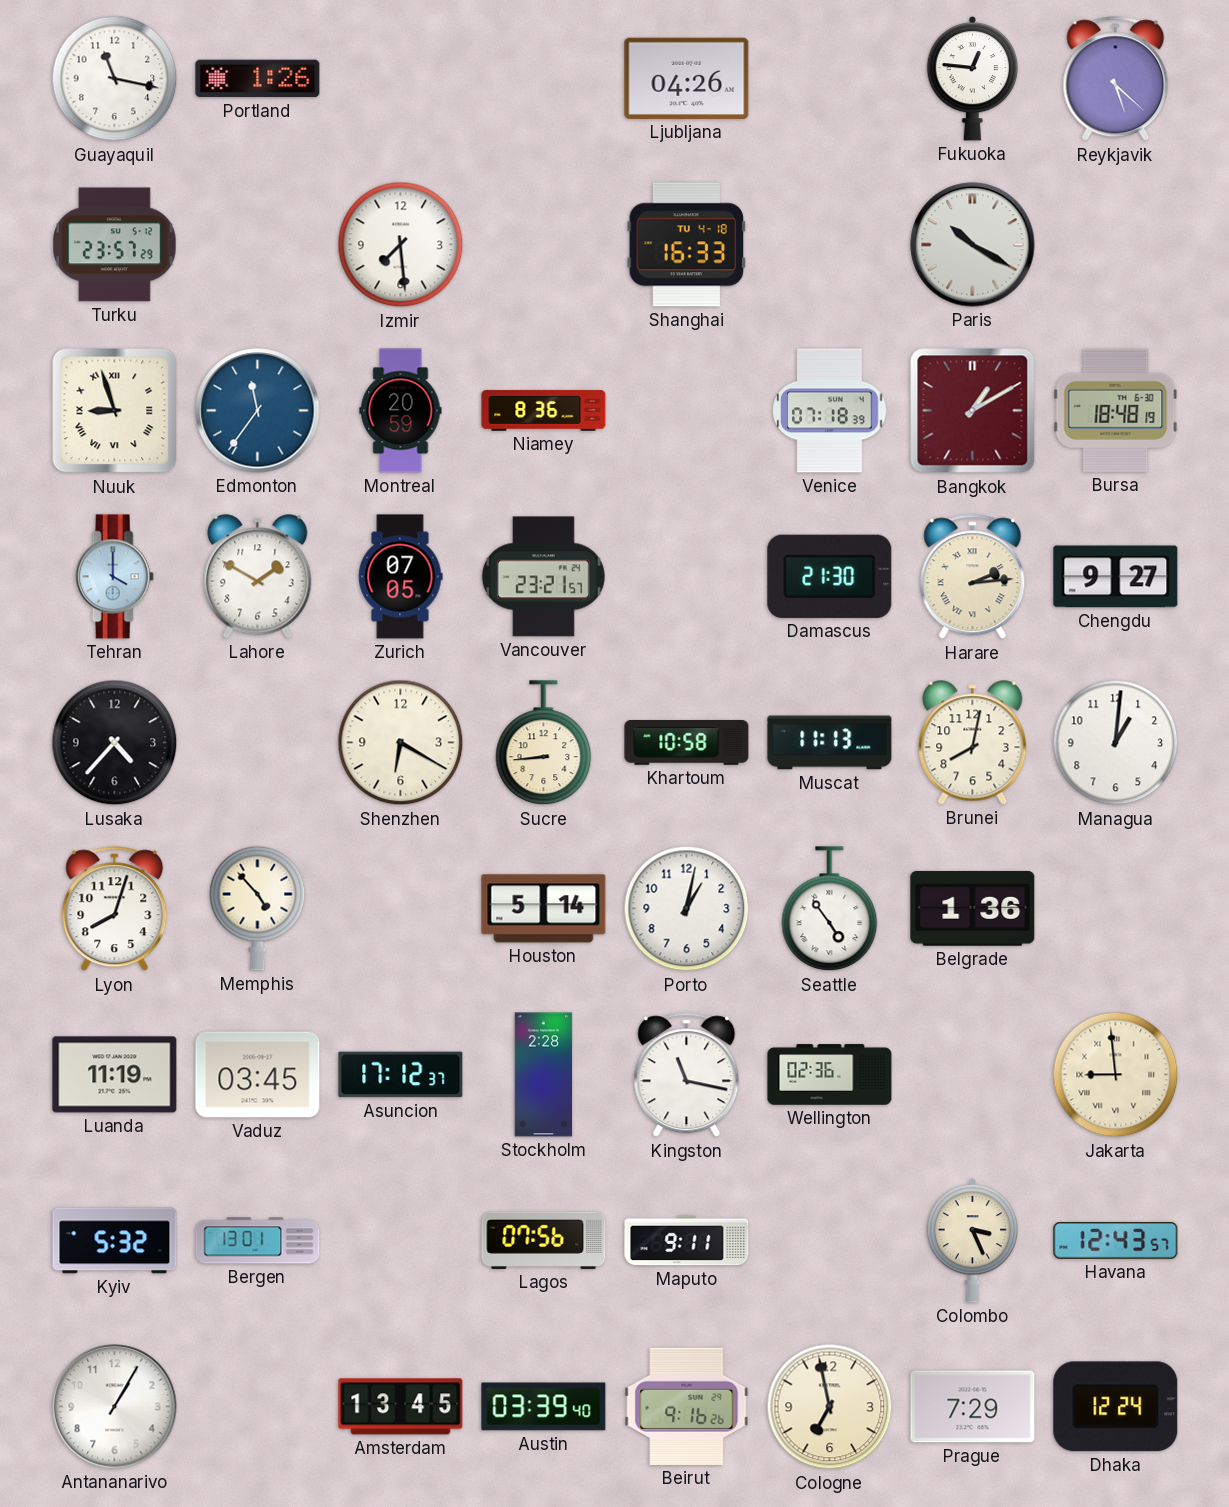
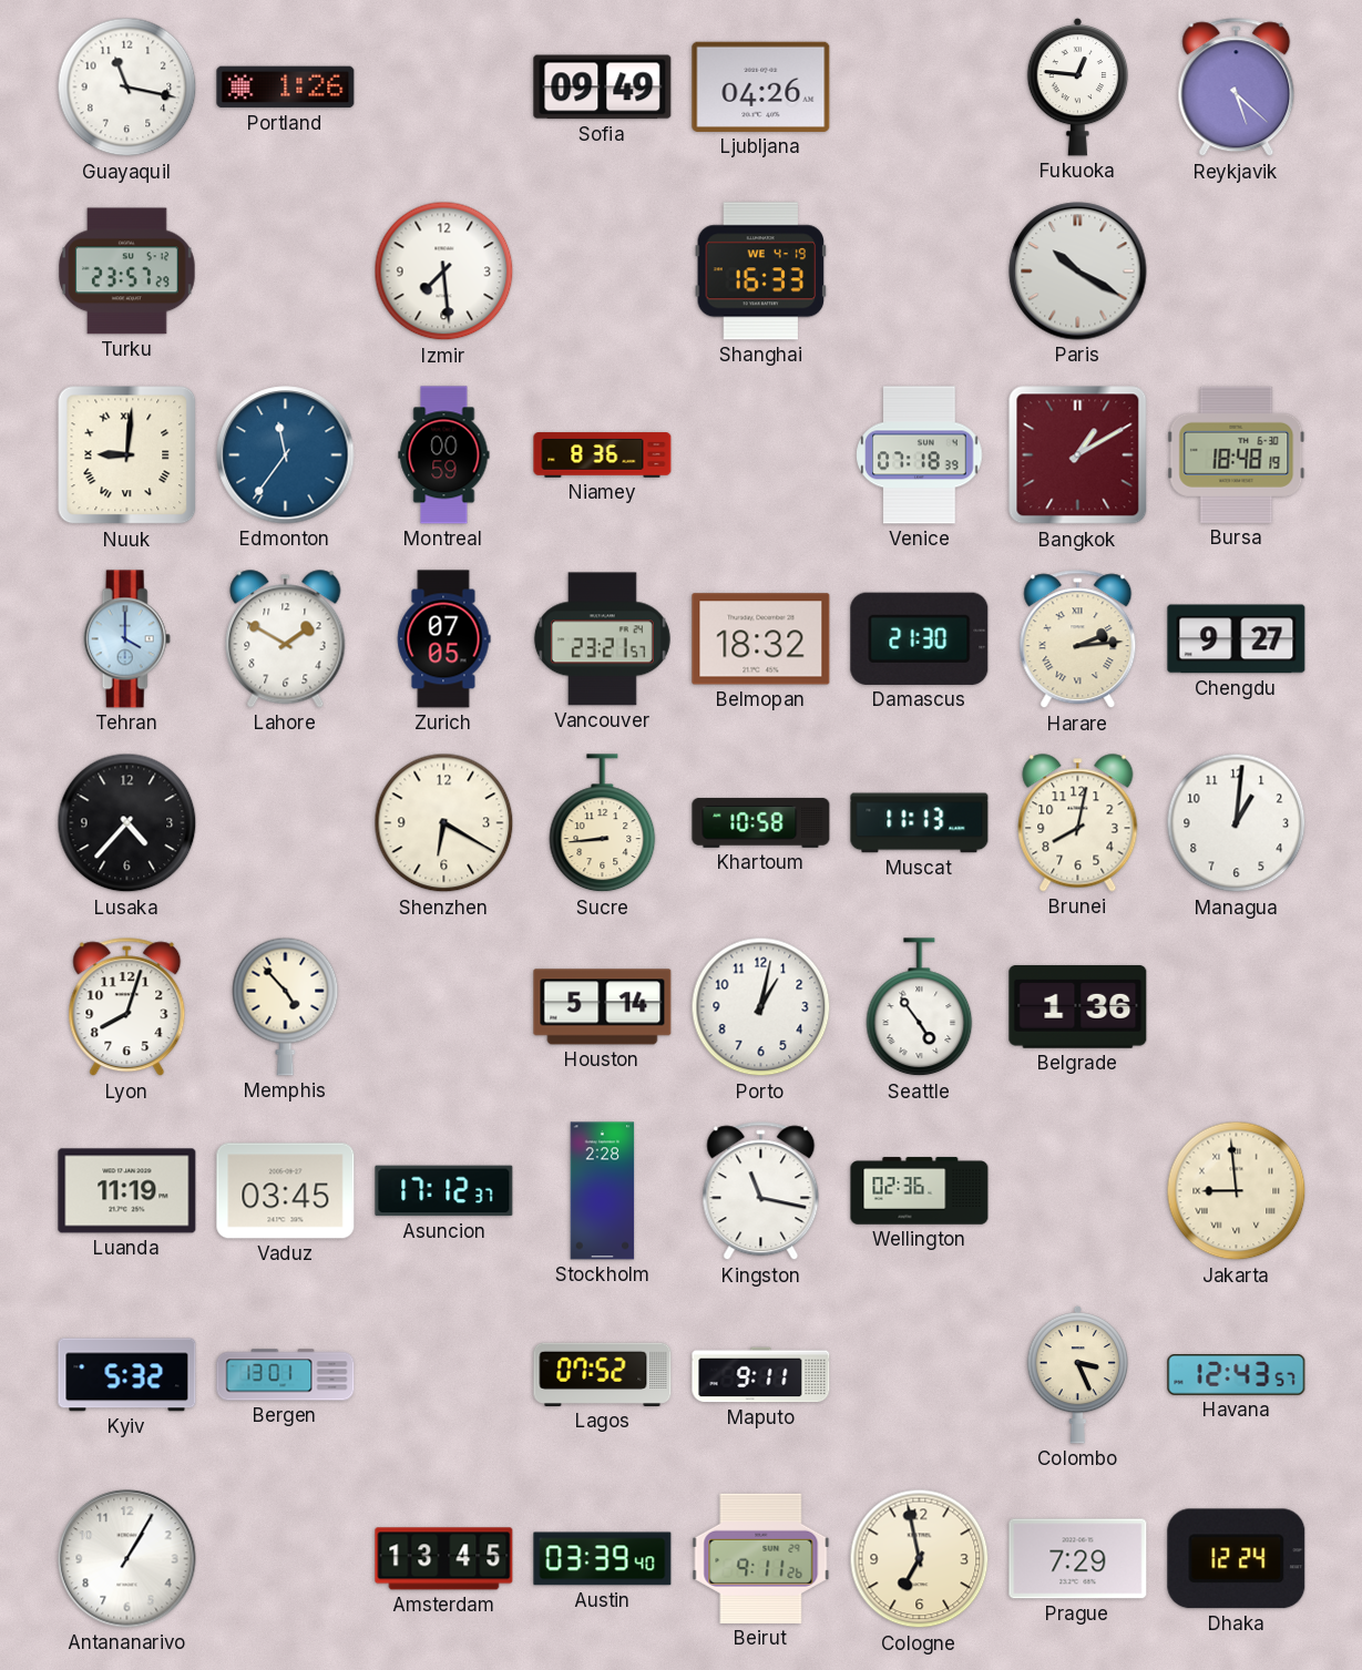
Sofia: none -> 09:49 (603, 88)
Shanghai date: TU 4-18 -> WE 4-19 (761, 271)
Nuuk: 8:57 -> 9:01 (127, 455)
Montreal: 20:59 -> 00:59 (444, 455)
Belmopan: none -> 18:32 (761, 639)
Lagos: 07:56 -> 07:52 (603, 1374)
Beirut: 9:16 -> 9:11 (761, 1558)
